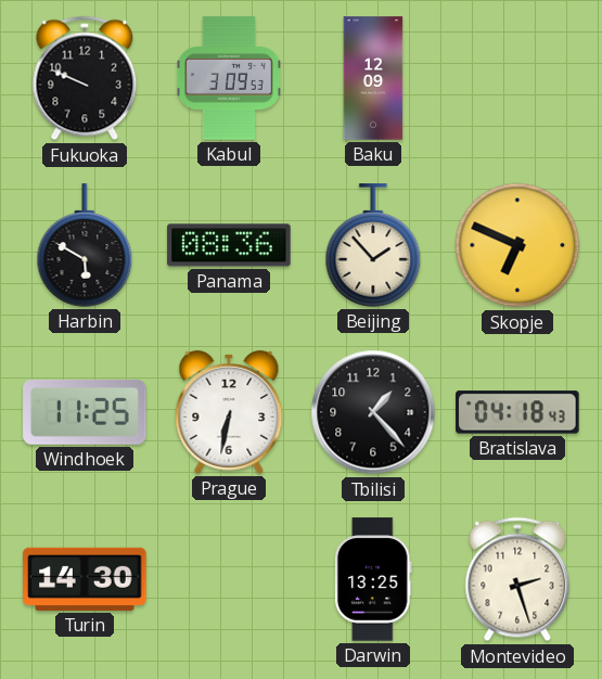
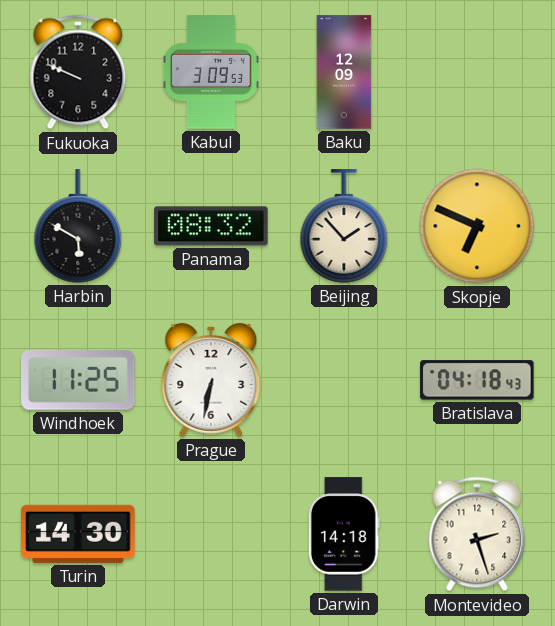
Panama: 08:36 -> 08:32 (211, 226)
Tbilisi: 1:23 -> none (373, 412)
Darwin: 13:25 -> 14:18 (344, 534)
